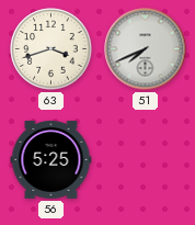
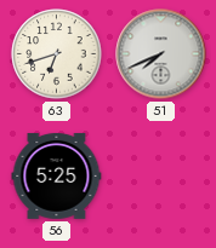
63: 3:42 -> 6:42 (57, 54)
